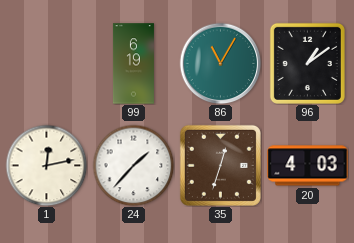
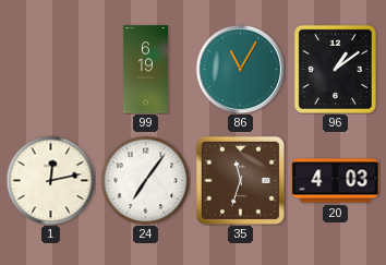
24: 1:37 -> 7:06 (145, 180)
35: 12:33 -> 11:33 (240, 180)
